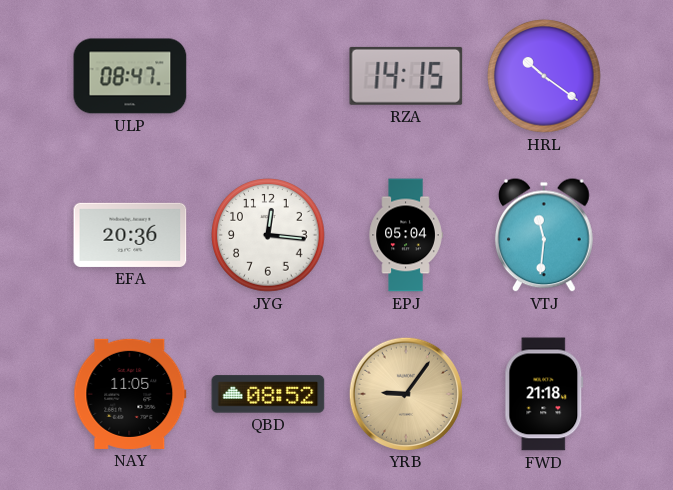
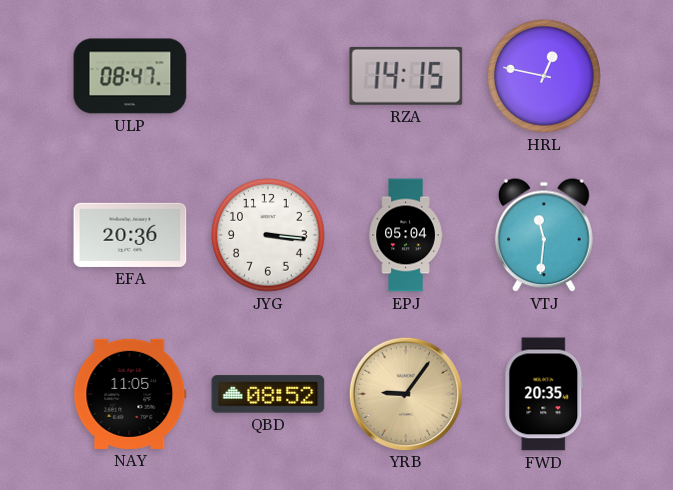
HRL: 10:21 -> 12:47 (544, 76)
JYG: 12:16 -> 3:16 (268, 235)
FWD: 21:18 -> 20:35 (544, 394)
